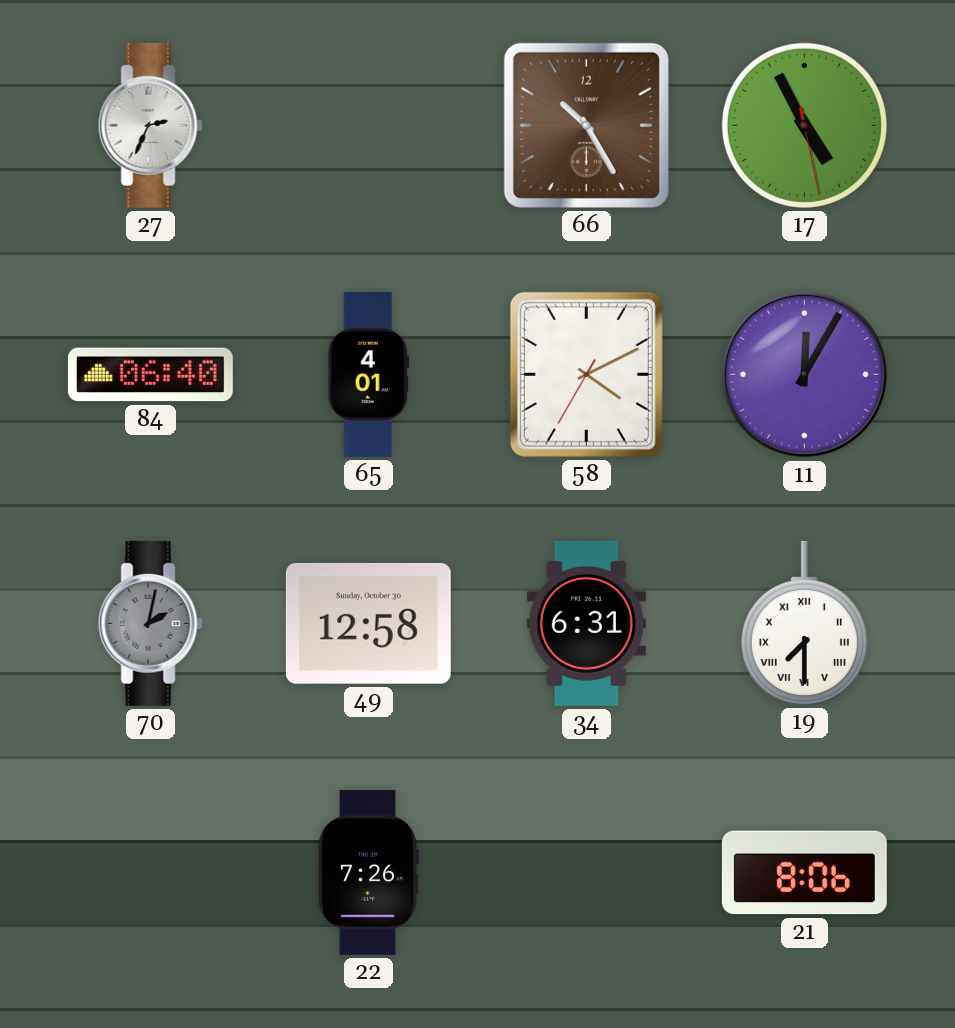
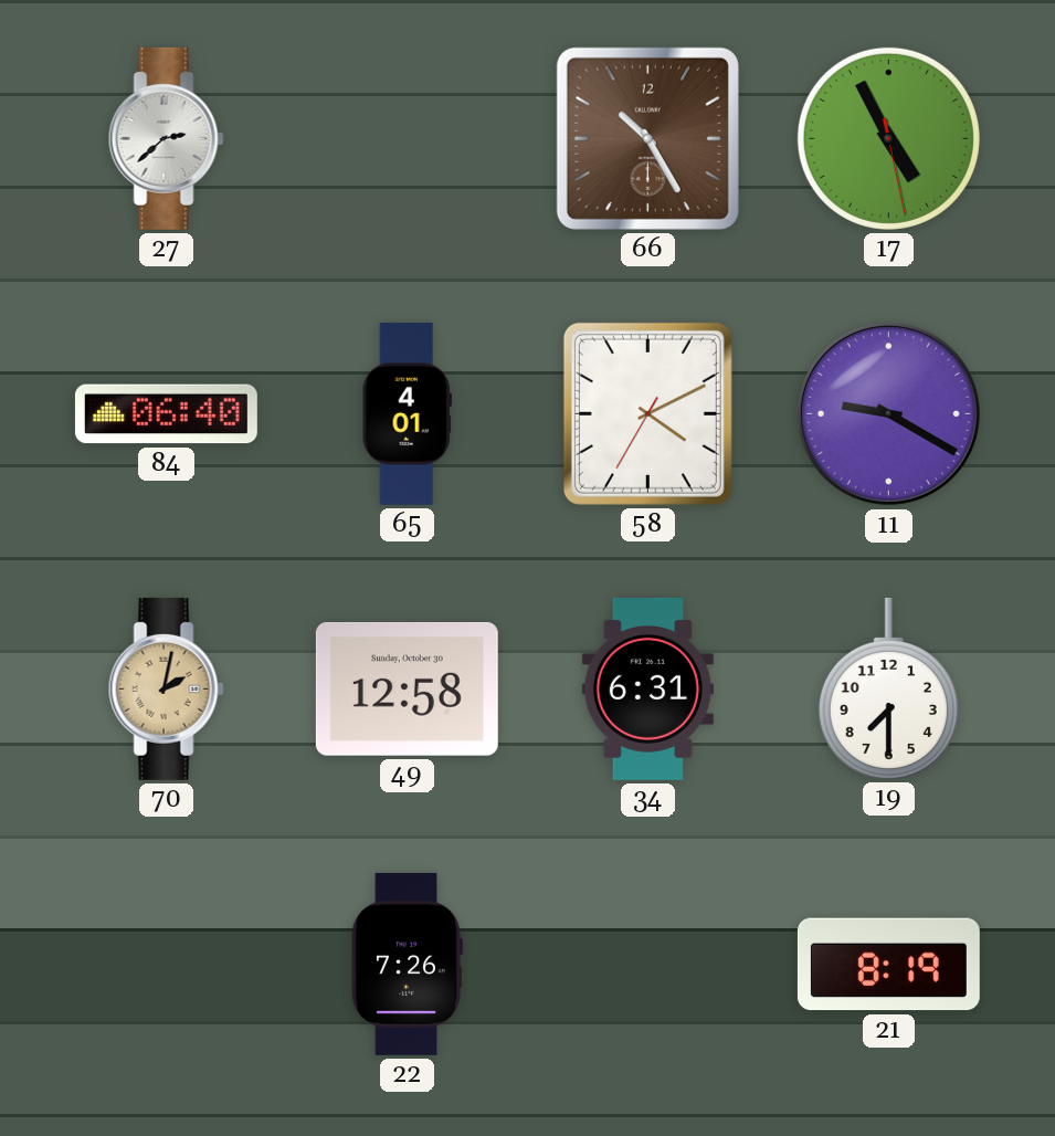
27: 2:34 -> 2:38 (166, 138)
11: 12:05 -> 9:20 (888, 413)
70 dial: grey -> champagne (166, 688)
19 numerals: Roman -> Arabic (888, 688)
21: 8:06 -> 8:19 (888, 965)
